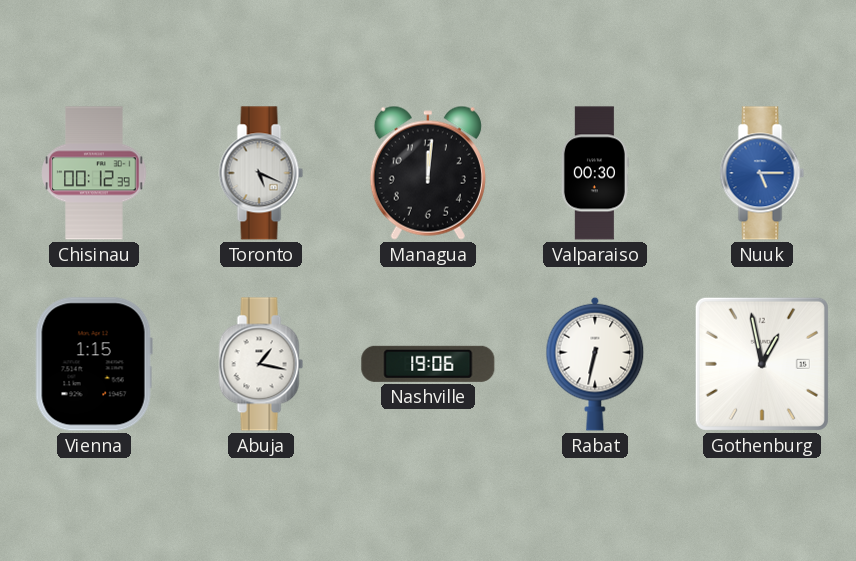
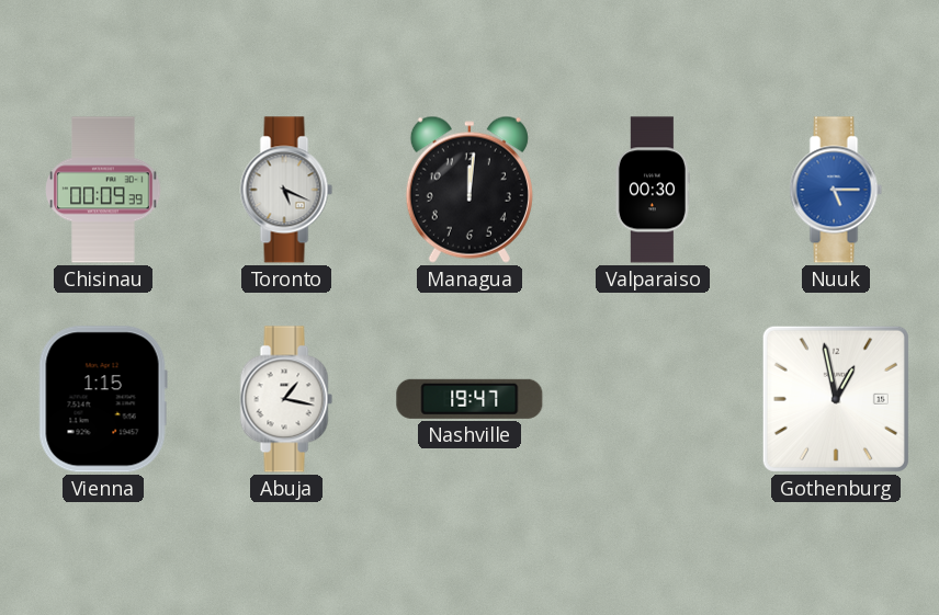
Chisinau: 00:12 -> 00:09 (103, 190)
Nashville: 19:06 -> 19:47 (470, 399)
Rabat: 6:32 -> none (595, 364)
